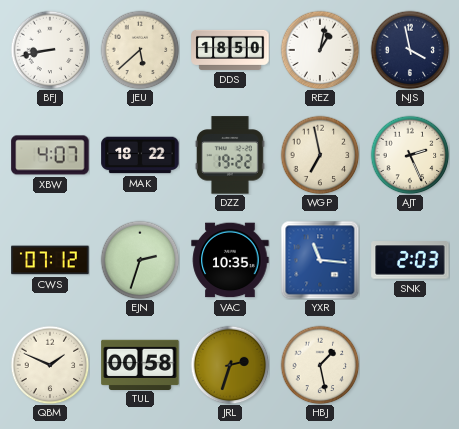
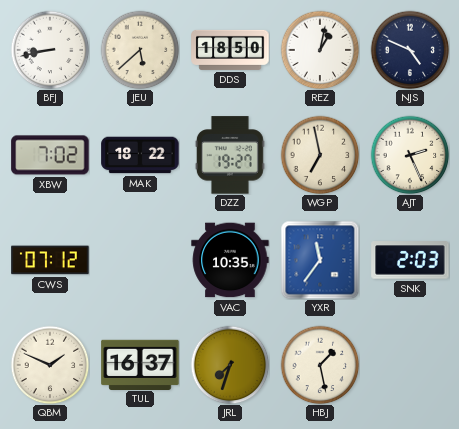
NJS: 3:58 -> 4:49 (410, 50)
XBW: 4:07 -> 7:02 (50, 155)
DZZ: 19:22 -> 19:27 (230, 155)
EJN: 2:33 -> none (140, 260)
YXR: 11:16 -> 11:36 (320, 260)
TUL: 00:58 -> 16:37 (140, 364)
JRL: 2:33 -> 7:33 (230, 365)
